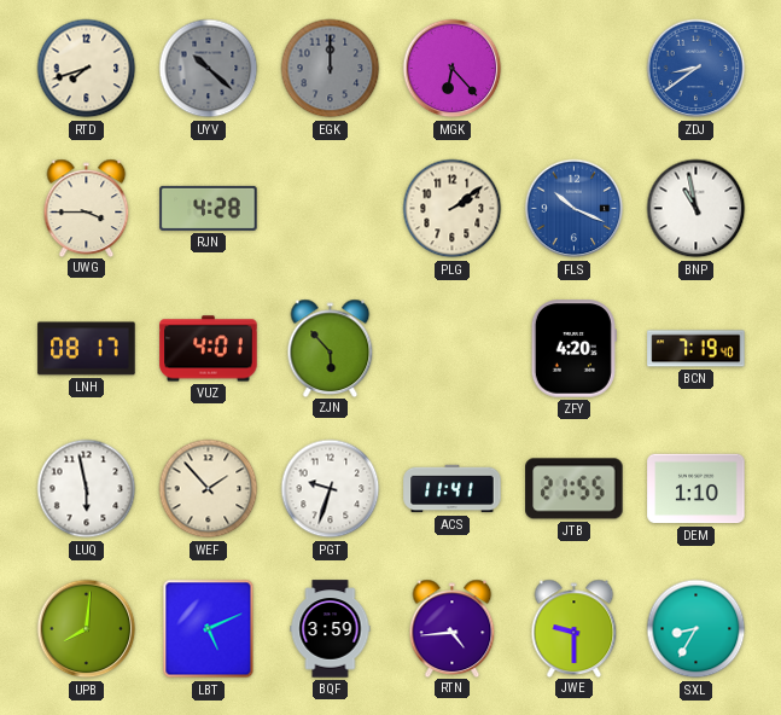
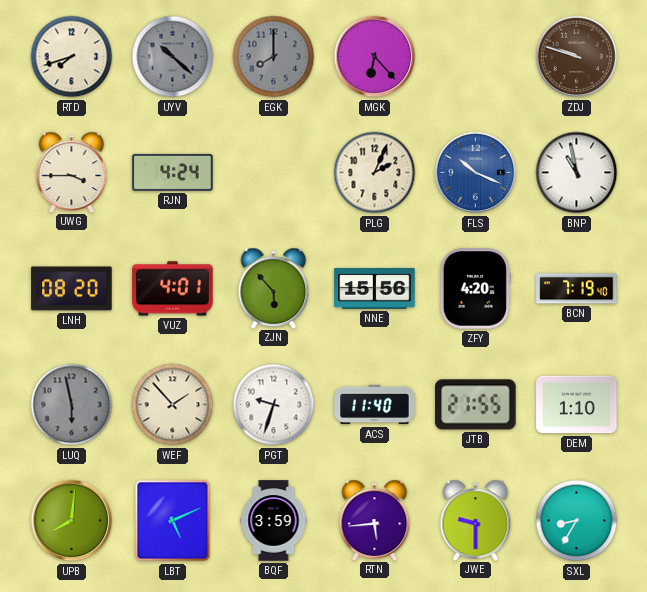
EGK: 12:00 -> 8:00 (274, 57)
ZDJ: 8:39 -> 9:48 (577, 57)
ZDJ dial: blue -> brown (577, 57)
RJN: 4:28 -> 4:24 (173, 172)
PLG: 2:09 -> 2:04 (375, 173)
LNH: 08:17 -> 08:20 (72, 289)
NNE: none -> 15:56 (375, 288)
LUQ dial: white -> grey (72, 405)
ACS: 11:41 -> 11:40 (375, 405)
RTN: 4:44 -> 5:44 (375, 520)
